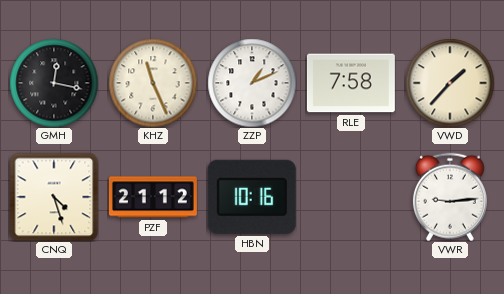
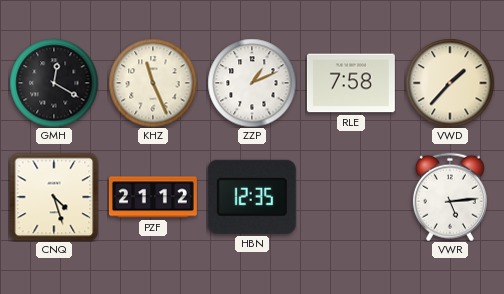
GMH: 12:17 -> 12:20 (54, 83)
HBN: 10:16 -> 12:35 (252, 197)
VWR: 9:14 -> 5:14 (450, 197)
